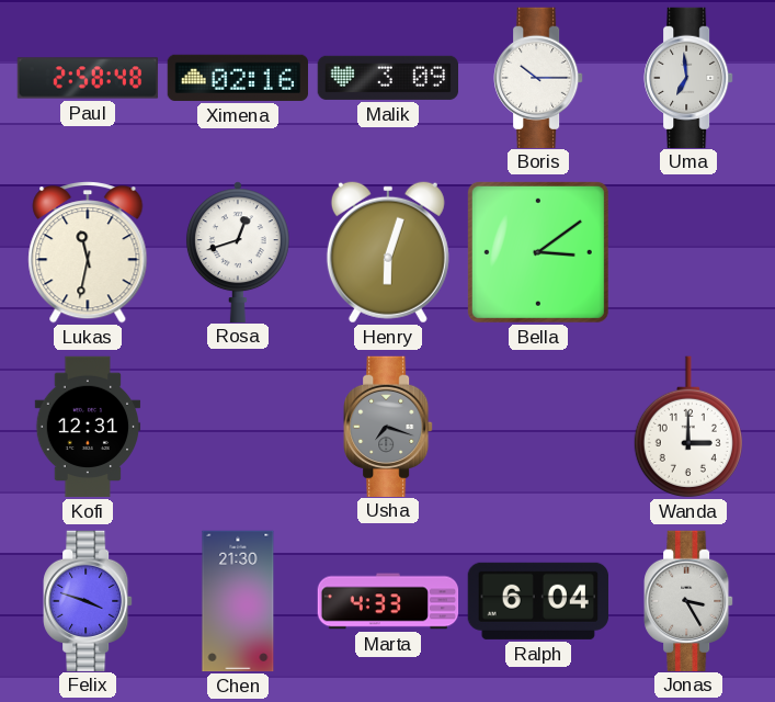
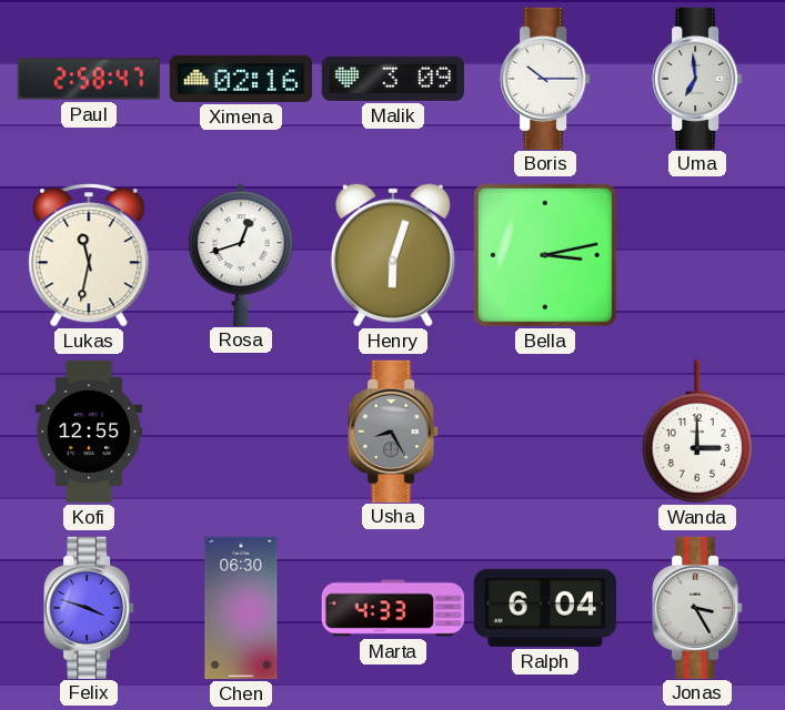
Paul: 2:58:48 -> 2:58:47 (89, 79)
Bella: 3:09 -> 3:13 (545, 255)
Kofi: 12:31 -> 12:55 (89, 432)
Usha: 7:18 -> 8:25 (393, 430)
Chen: 21:30 -> 06:30 (241, 608)
